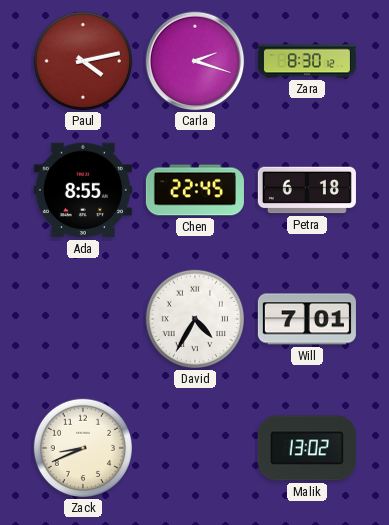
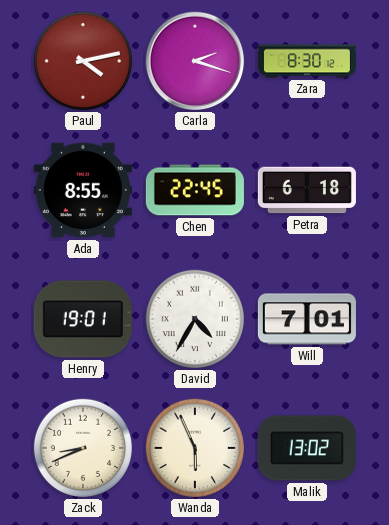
Henry: none -> 19:01 (83, 319)
Wanda: none -> 5:56 (195, 448)
